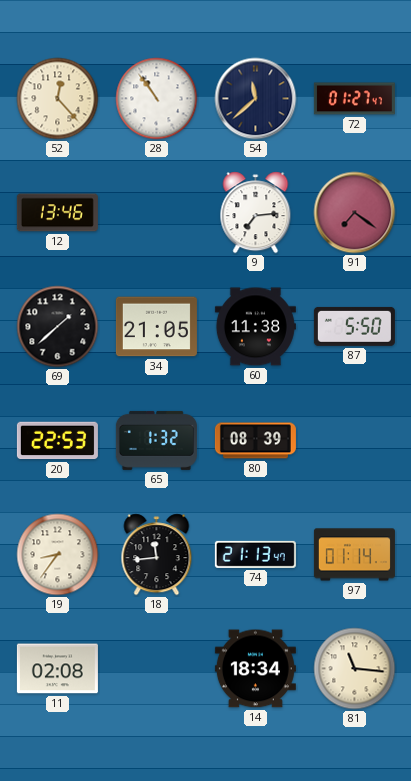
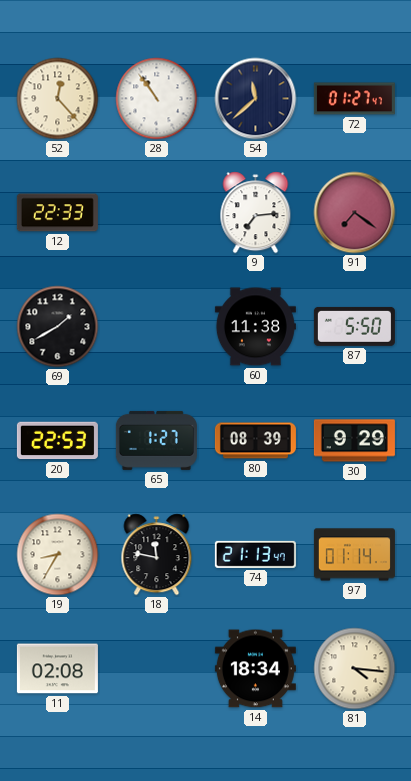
12: 13:46 -> 22:33 (57, 213)
69: 1:38 -> 1:40 (58, 327)
34: 21:05 -> none (156, 327)
65: 1:32 -> 1:27 (156, 440)
30: none -> 9:29 (354, 441)
19: 8:36 -> 8:35 (58, 555)
18: 11:44 -> 11:47 (157, 555)
81: 11:16 -> 4:16 (355, 669)
